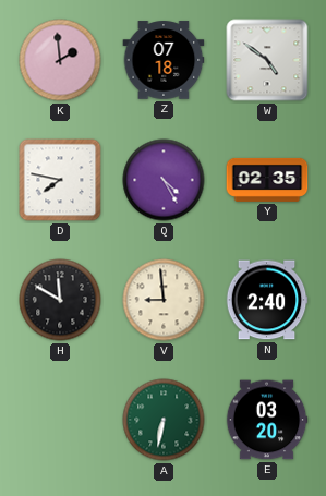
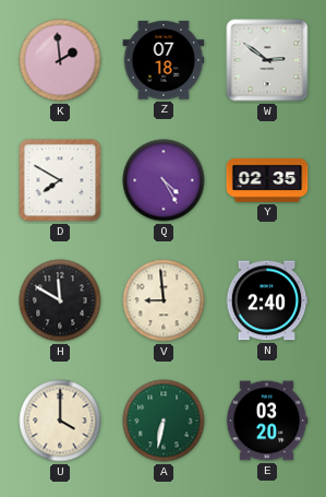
W: 4:51 -> 2:51 (267, 60)
D: 7:47 -> 7:50 (60, 180)
U: none -> 4:00 (60, 421)
